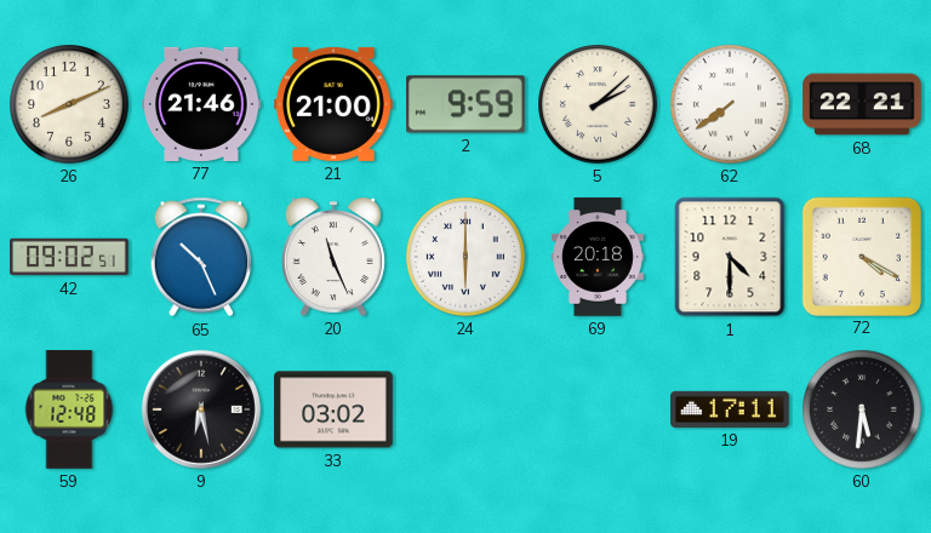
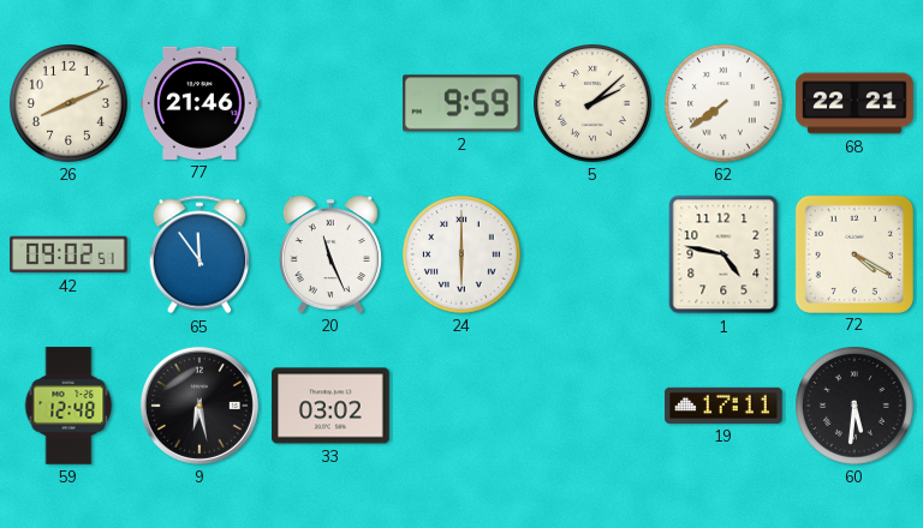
21: 21:00 -> none (333, 104)
65: 10:26 -> 11:54 (200, 254)
69: 20:18 -> none (599, 257)
1: 4:30 -> 4:47 (723, 254)
